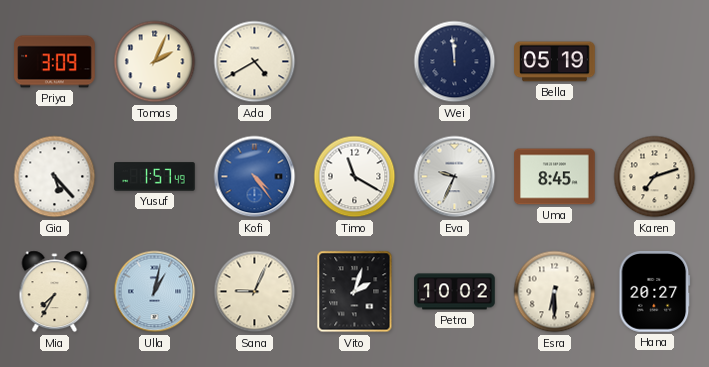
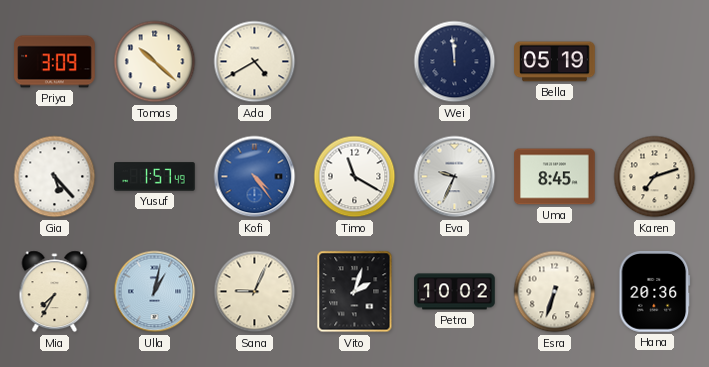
Tomas: 2:04 -> 10:22 (155, 62)
Esra: 6:30 -> 6:33 (555, 292)
Hana: 20:27 -> 20:36 (655, 292)
